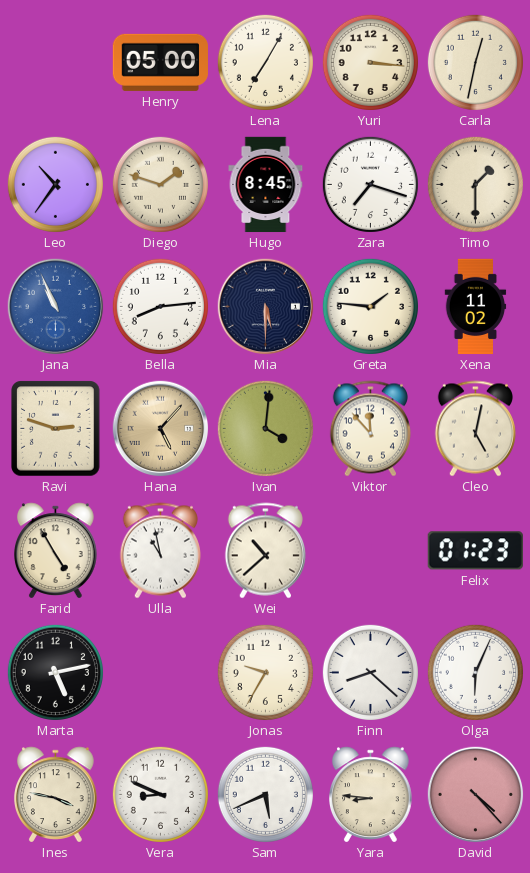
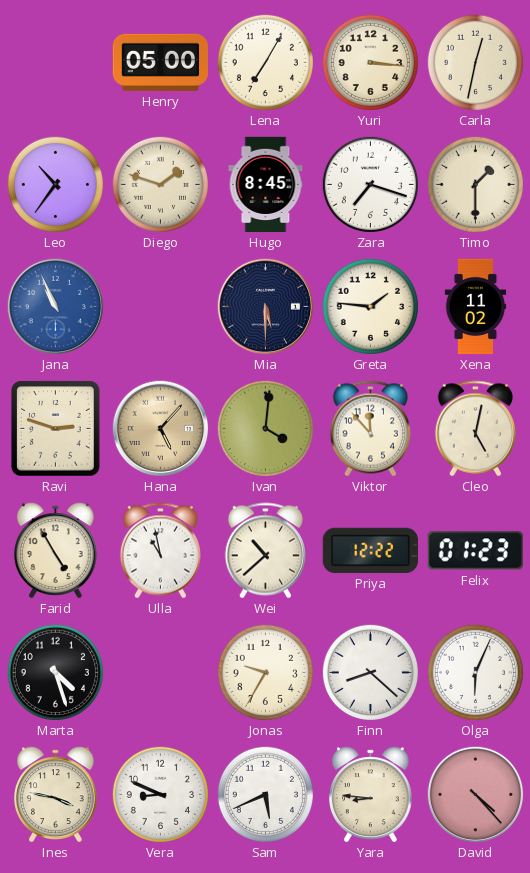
Bella: 8:14 -> none (160, 306)
Priya: none -> 12:22 (370, 550)
Marta: 5:13 -> 4:27 (55, 672)
